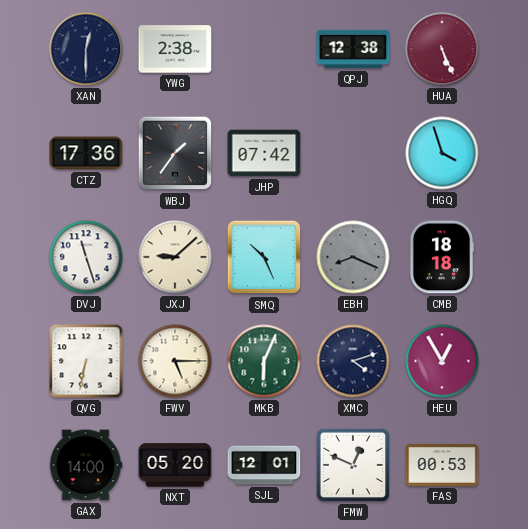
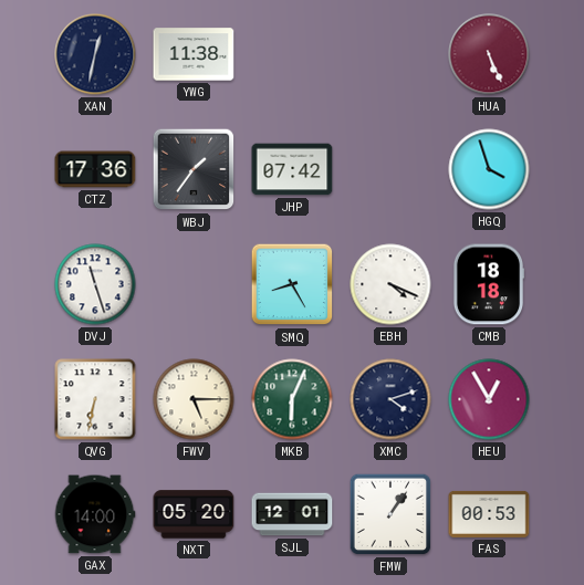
XAN: 12:30 -> 12:32 (95, 54)
YWG: 2:38 -> 11:38 (194, 54)
QPJ: 12:38 -> none (353, 49)
JXJ: 9:08 -> none (175, 257)
SMQ: 10:26 -> 8:25 (292, 284)
EBH: 8:19 -> 4:19 (390, 284)
EBH dial: grey -> white (390, 284)
FMW: 12:49 -> 1:06 (390, 514)
